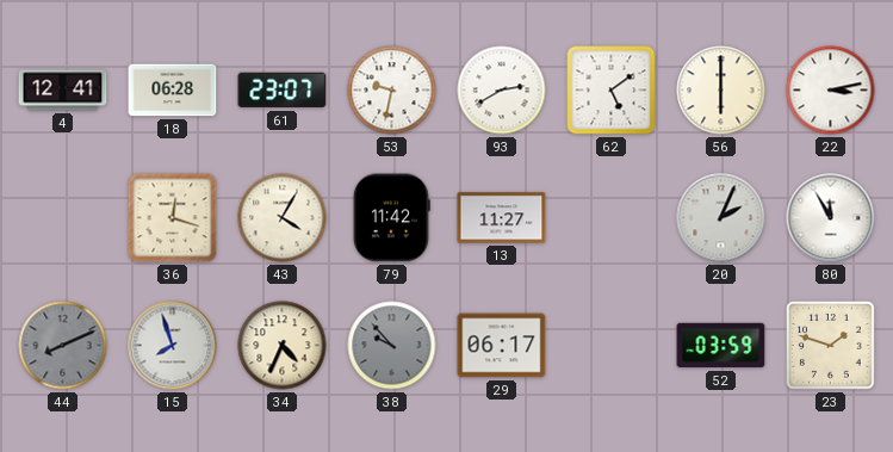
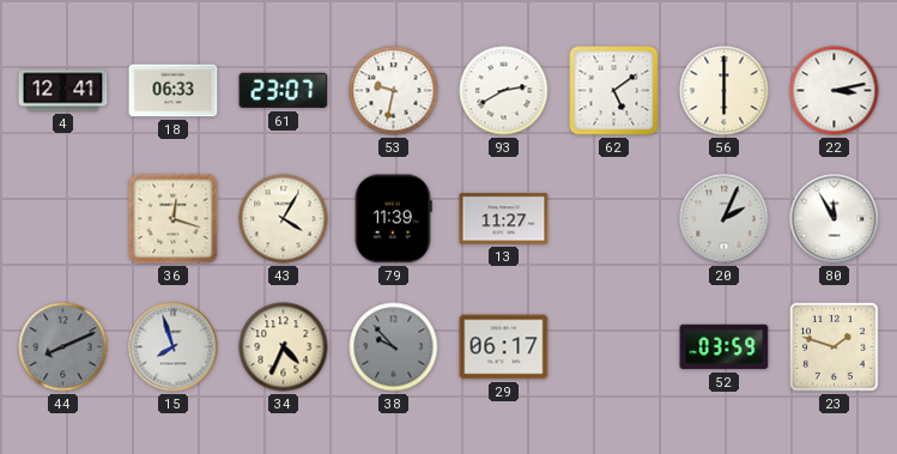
18: 06:28 -> 06:33 (174, 91)
79: 11:42 -> 11:39 (393, 219)
